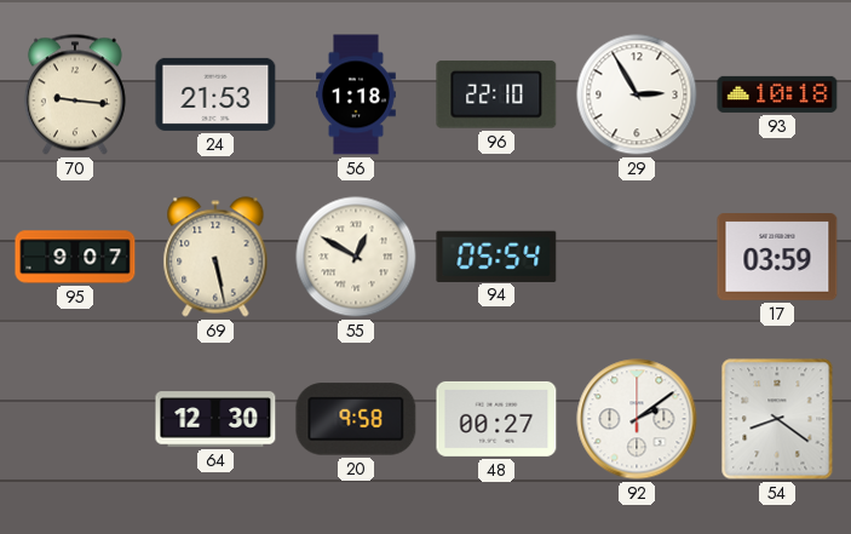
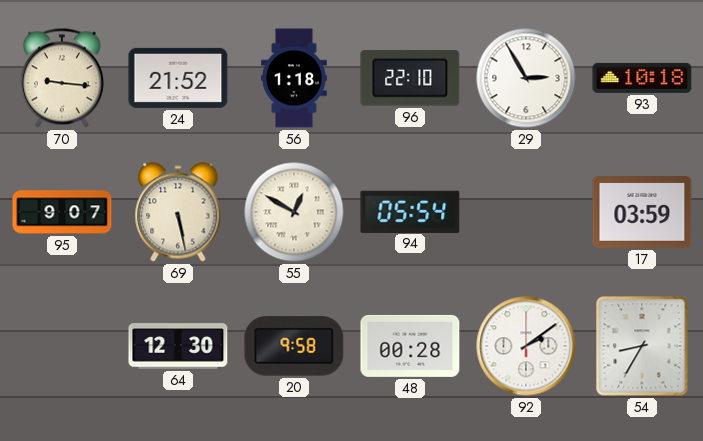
24: 21:53 -> 21:52 (178, 78)
48: 00:27 -> 00:28 (410, 346)
54: 8:21 -> 8:35 (642, 346)
